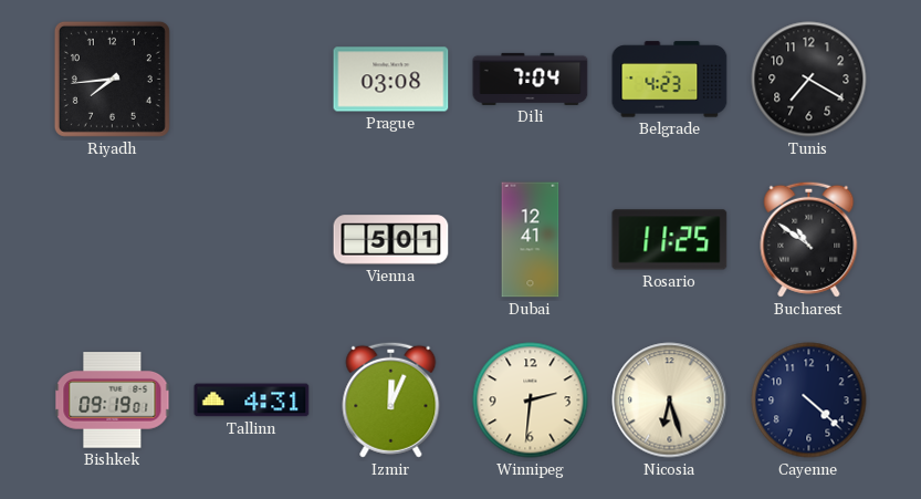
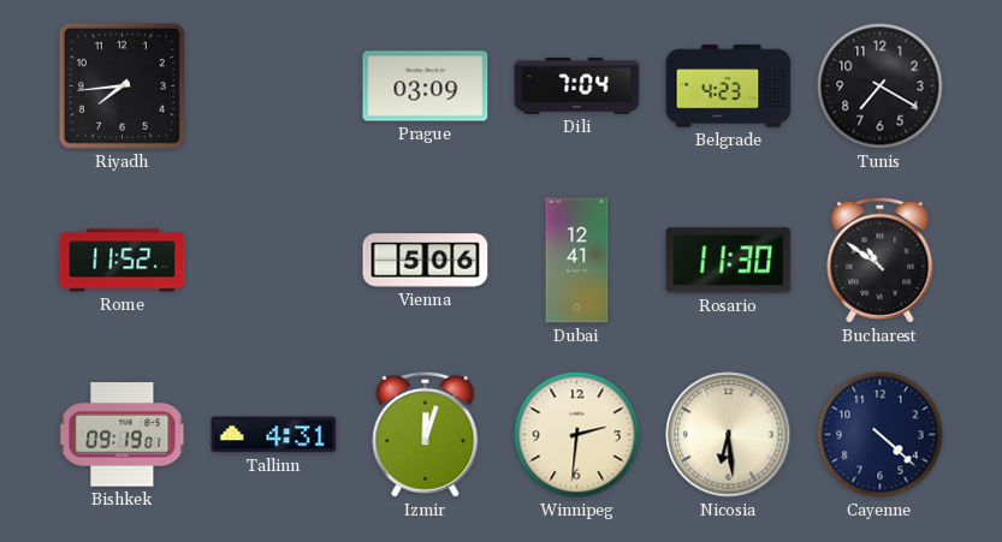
Prague: 03:08 -> 03:09 (426, 87)
Rome: none -> 11:52 (123, 261)
Vienna: 5:01 -> 5:06 (426, 261)
Rosario: 11:25 -> 11:30 (729, 261)
Izmir: 12:04 -> 12:03 (426, 434)
Nicosia: 6:27 -> 6:29 (729, 435)
